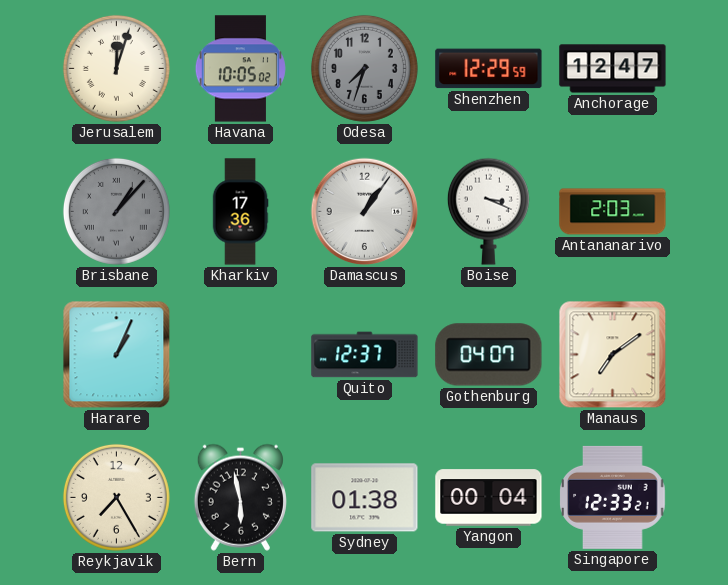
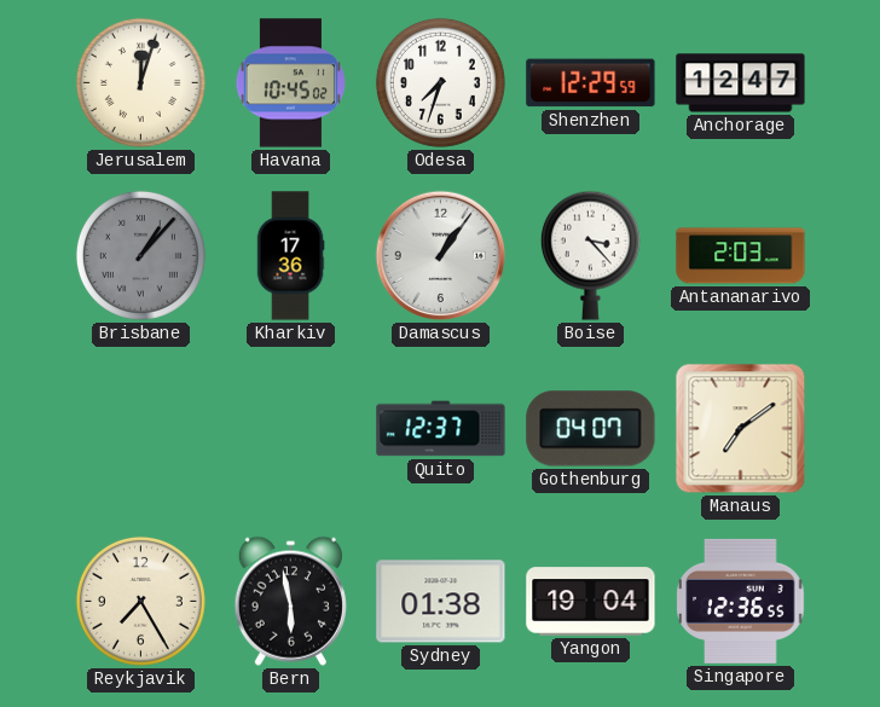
Havana: 10:05 -> 10:45 (290, 83)
Odesa dial: grey -> white (440, 82)
Boise: 3:19 -> 3:23 (590, 255)
Harare: 1:04 -> none (117, 355)
Yangon: 00:04 -> 19:04 (591, 602)
Singapore: 12:33 -> 12:36 (741, 601)
